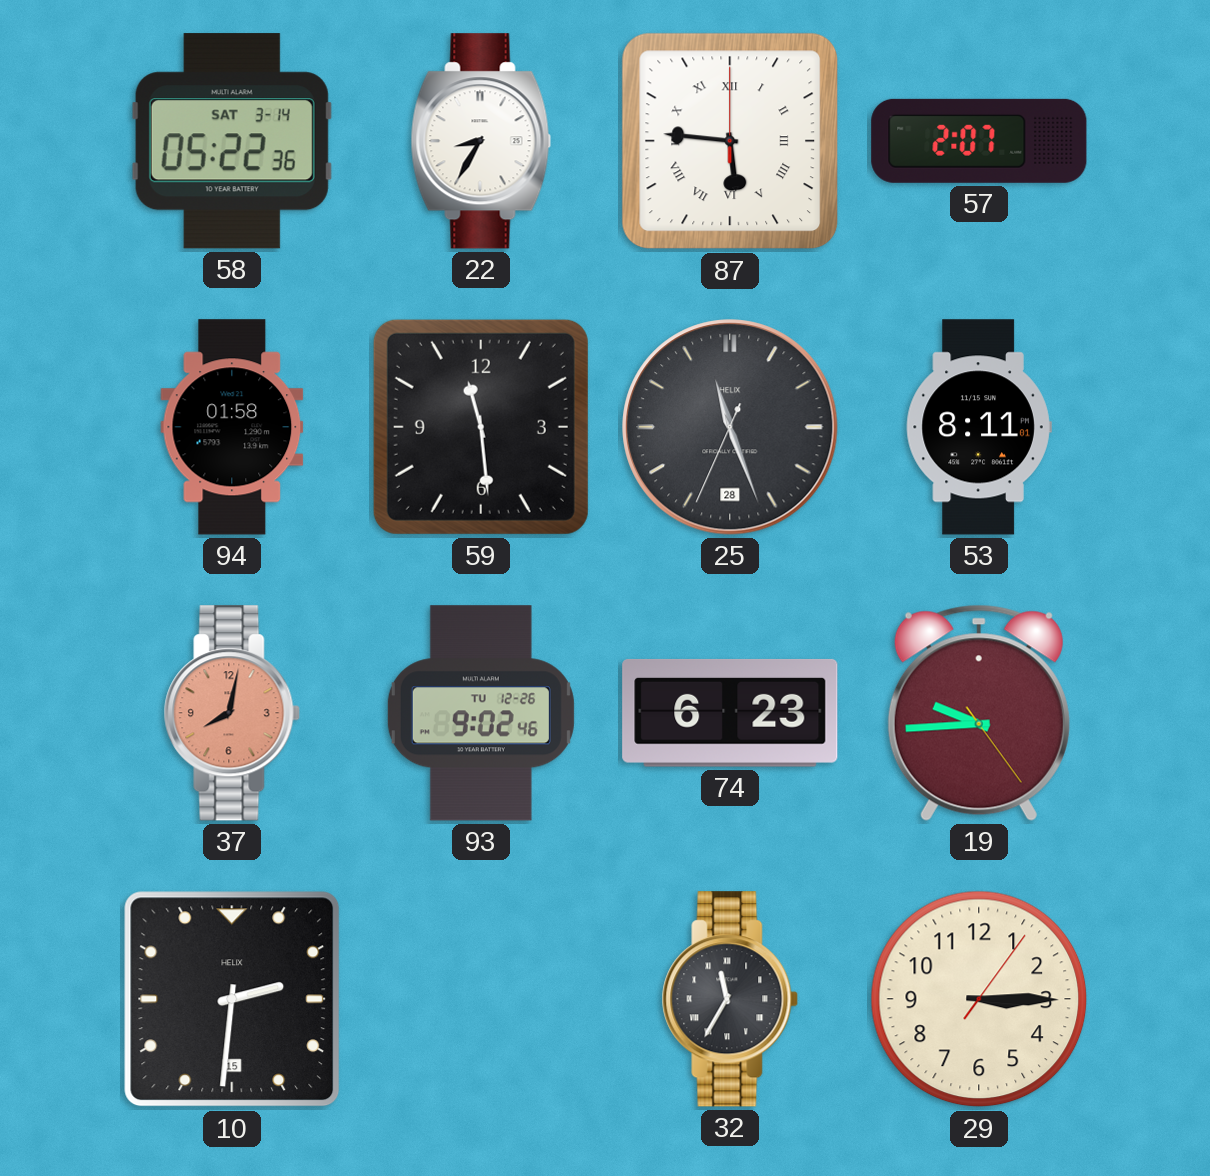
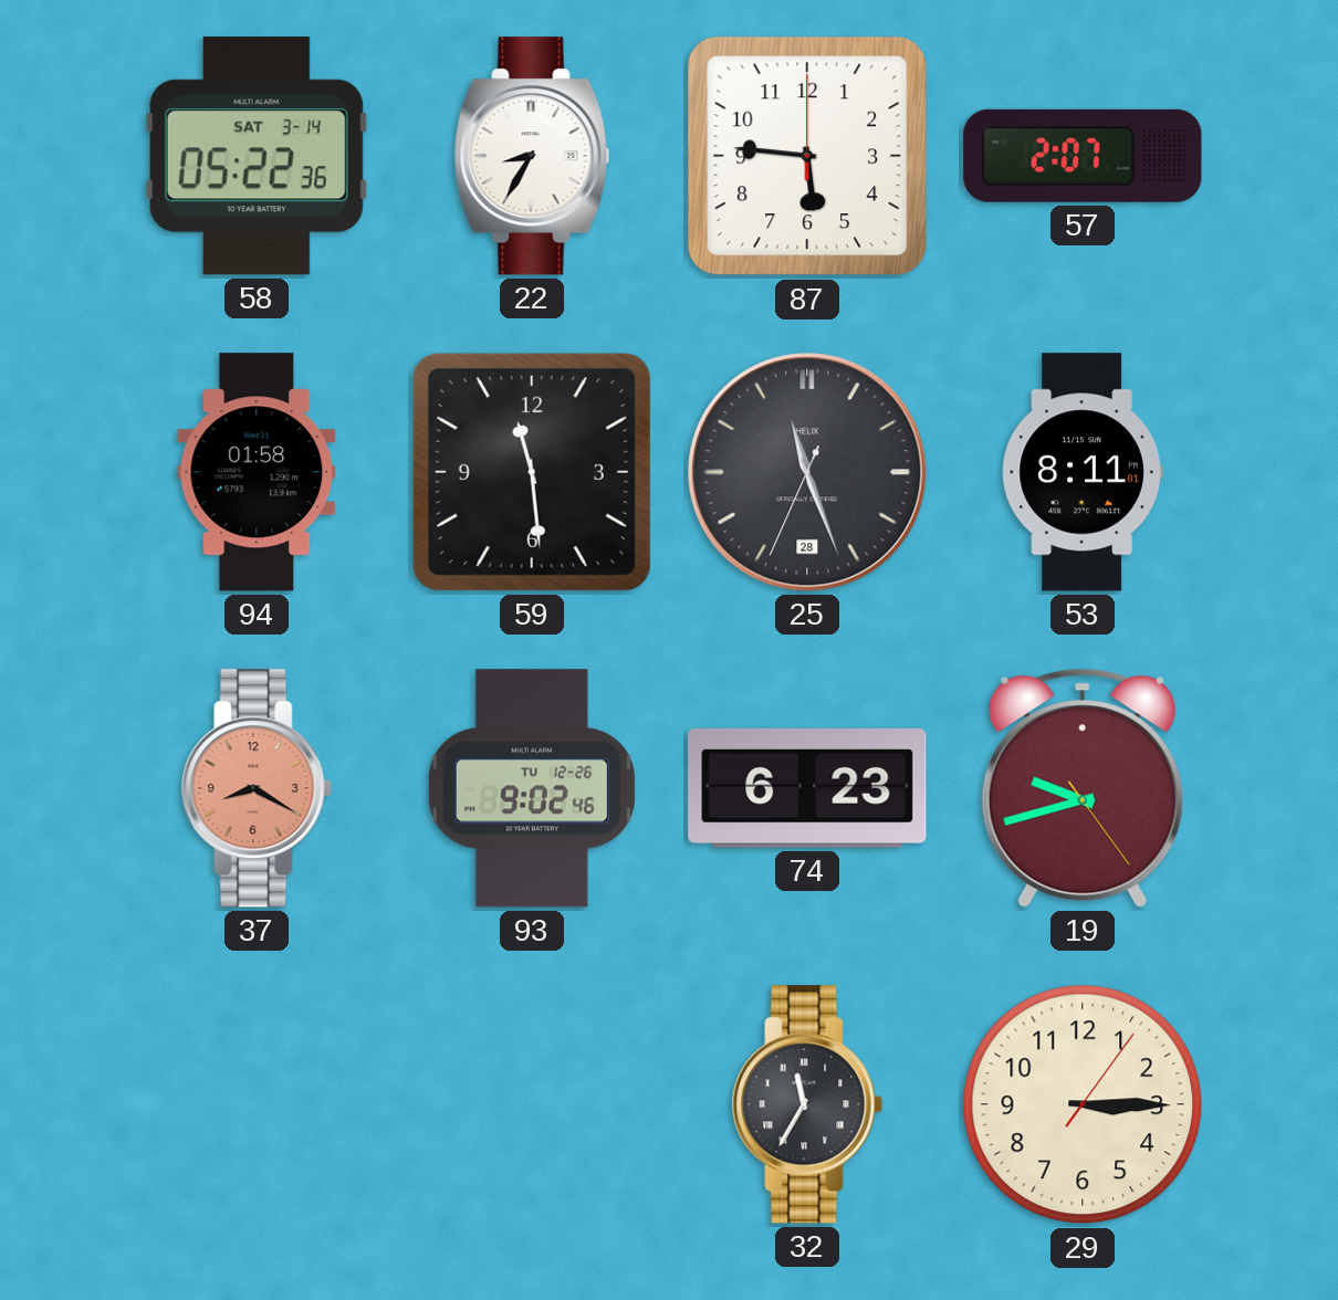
87 numerals: Roman -> Arabic (807, 156)
37: 8:02 -> 8:20 (257, 788)
19: 9:44 -> 9:42 (1083, 788)
10: 2:31 -> none (232, 999)
